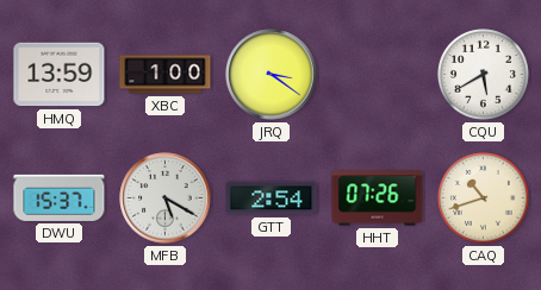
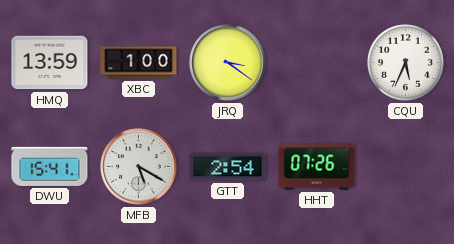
CQU: 5:40 -> 5:34 (406, 63)
DWU: 15:37 -> 15:41 (50, 166)
CAQ: 10:42 -> none (484, 198)
